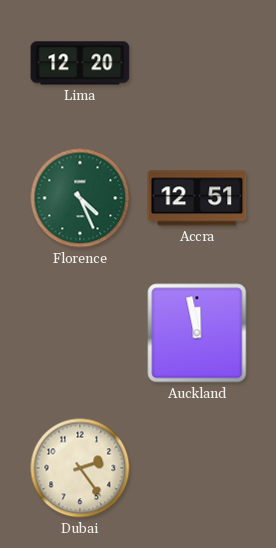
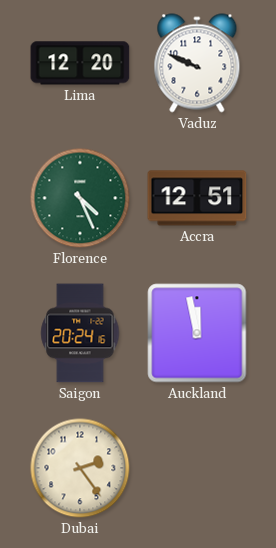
Vaduz: none -> 9:49 (197, 63)
Saigon: none -> 20:24 (80, 333)
